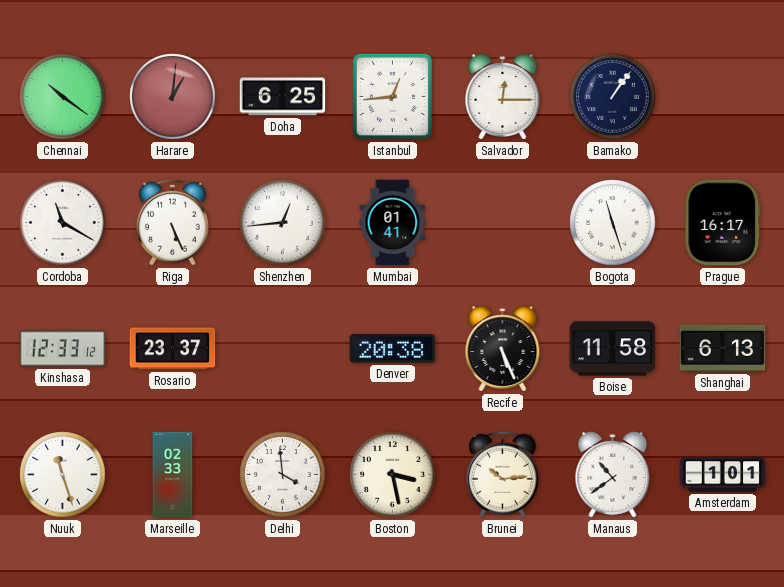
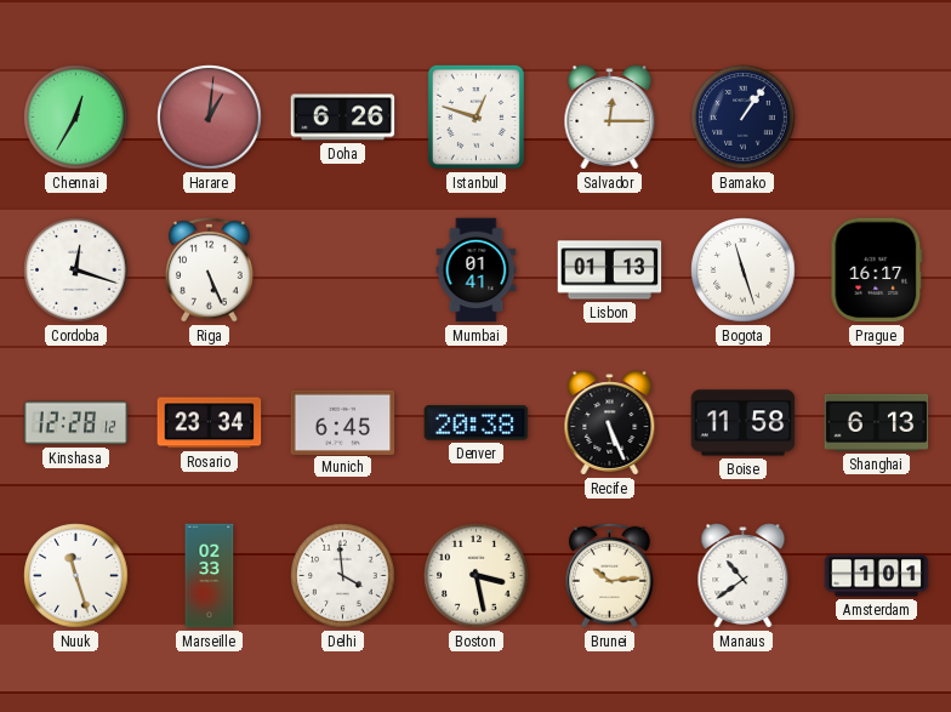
Chennai: 10:21 -> 12:35 (76, 118)
Doha: 6:25 -> 6:26 (343, 118)
Istanbul: 12:44 -> 12:48 (475, 116)
Cordoba: 11:20 -> 12:18 (76, 270)
Shenzhen: 12:44 -> none (283, 223)
Lisbon: none -> 01:13 (610, 270)
Kinshasa: 12:33 -> 12:28 (76, 423)
Rosario: 23:37 -> 23:34 (210, 423)
Munich: none -> 6:45 (343, 422)
